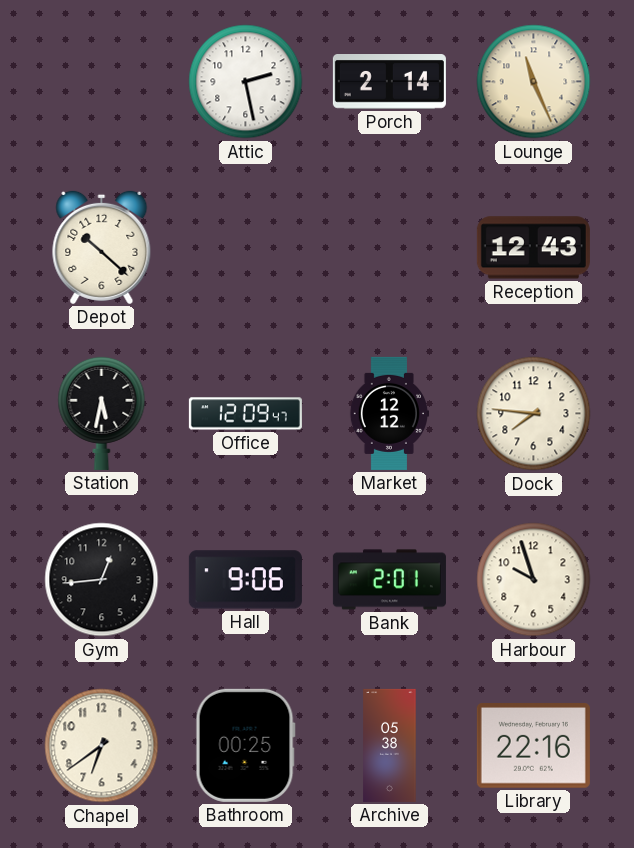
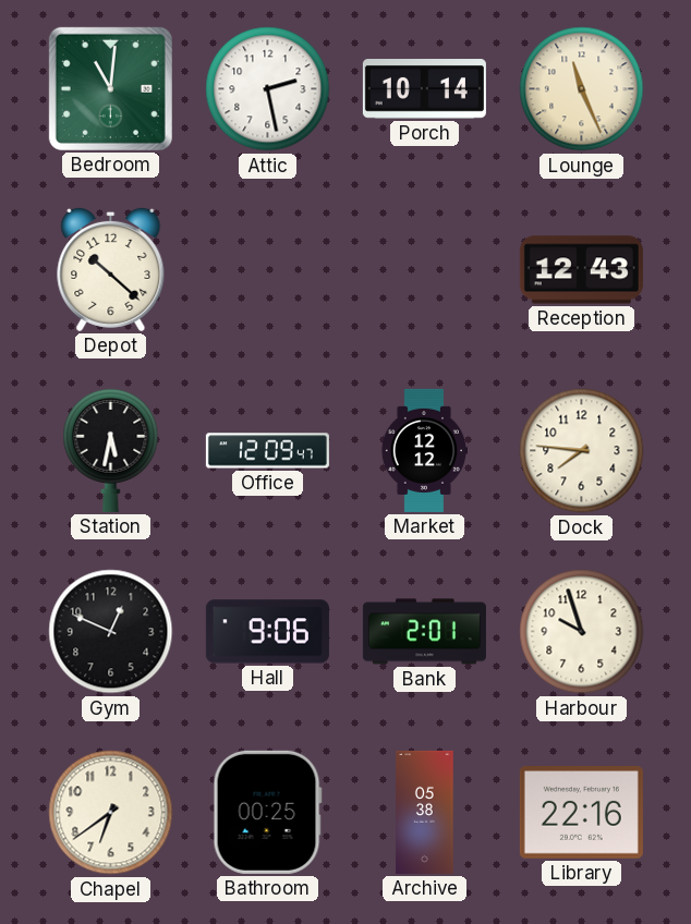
Bedroom: none -> 11:01 (110, 88)
Porch: 2:14 -> 10:14 (424, 89)
Gym: 12:44 -> 12:49 (111, 632)
